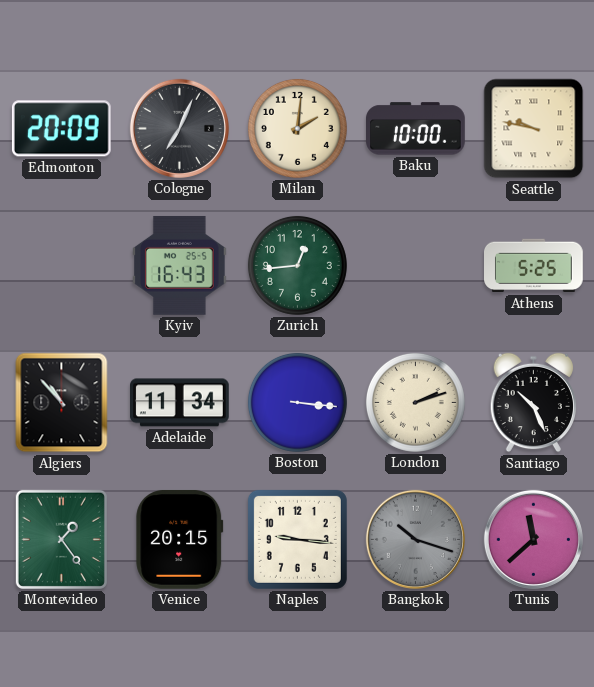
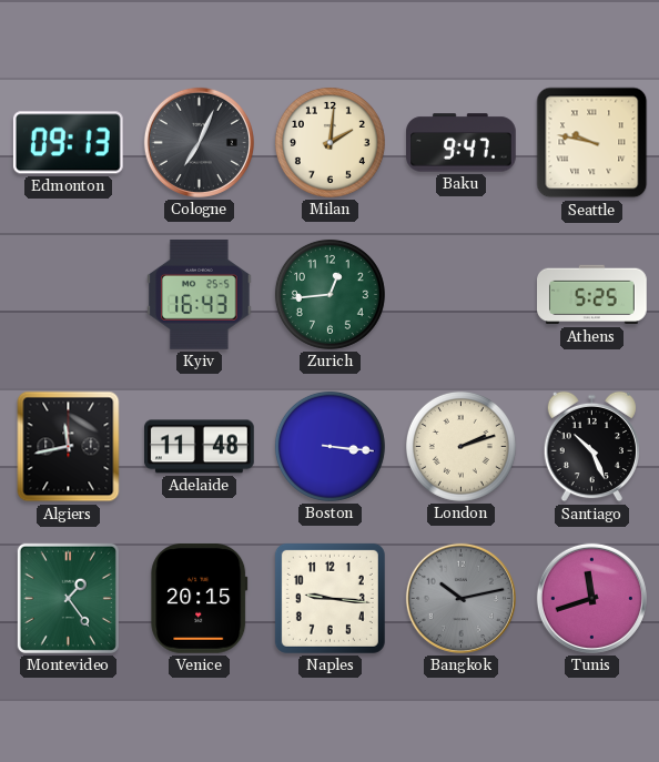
Edmonton: 20:09 -> 09:13 (68, 143)
Baku: 10:00 -> 9:47 (462, 143)
Algiers: 10:53 -> 11:43 (69, 447)
Adelaide: 11:34 -> 11:48 (200, 447)
Bangkok: 10:18 -> 10:13 (460, 598)
Tunis: 11:38 -> 11:42 (591, 598)
